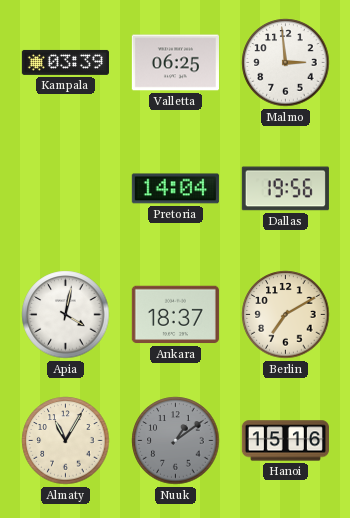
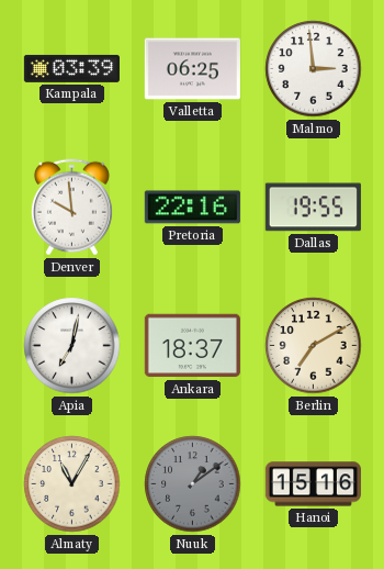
Denver: none -> 9:59 (71, 208)
Pretoria: 14:04 -> 22:16 (192, 208)
Dallas: 19:56 -> 19:55 (313, 208)
Apia: 4:02 -> 7:02 (72, 346)
